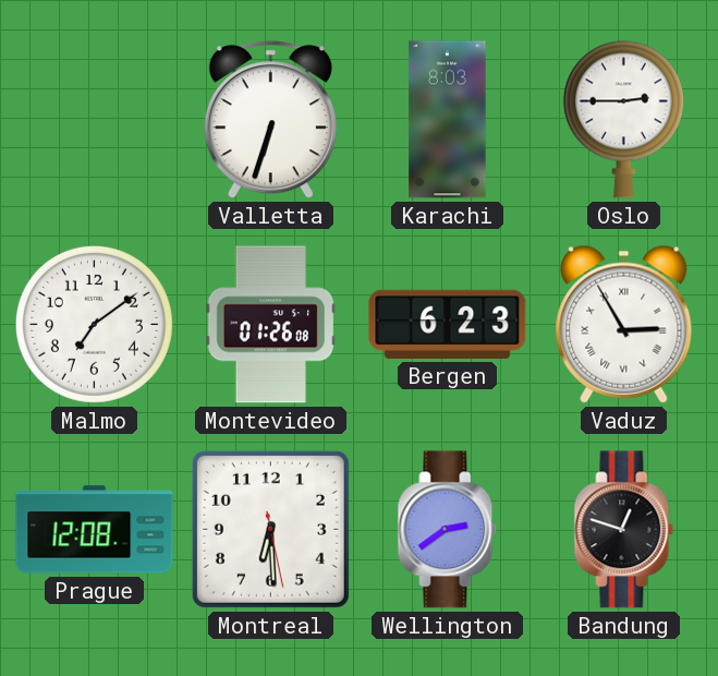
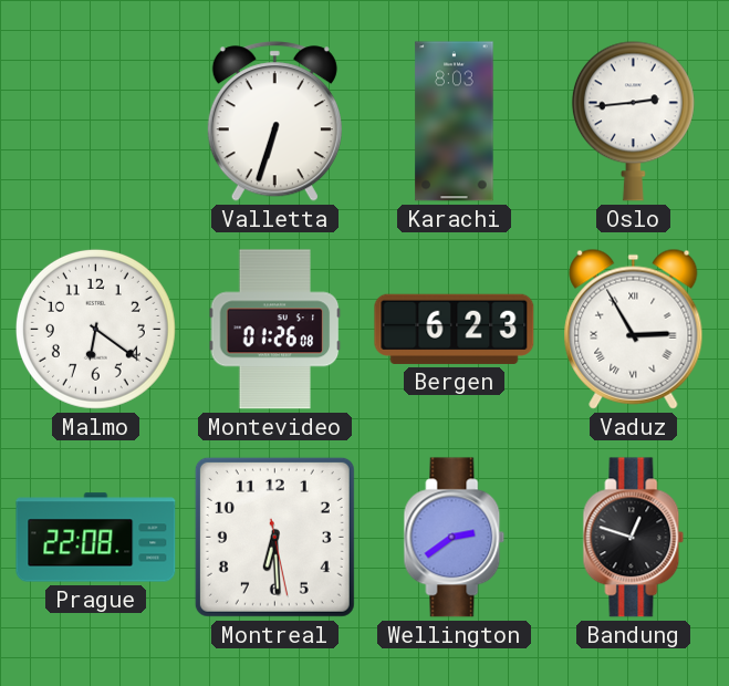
Oslo: 2:45 -> 2:44 (633, 121)
Malmo: 7:09 -> 6:21 (95, 329)
Prague: 12:08 -> 22:08 (96, 538)
